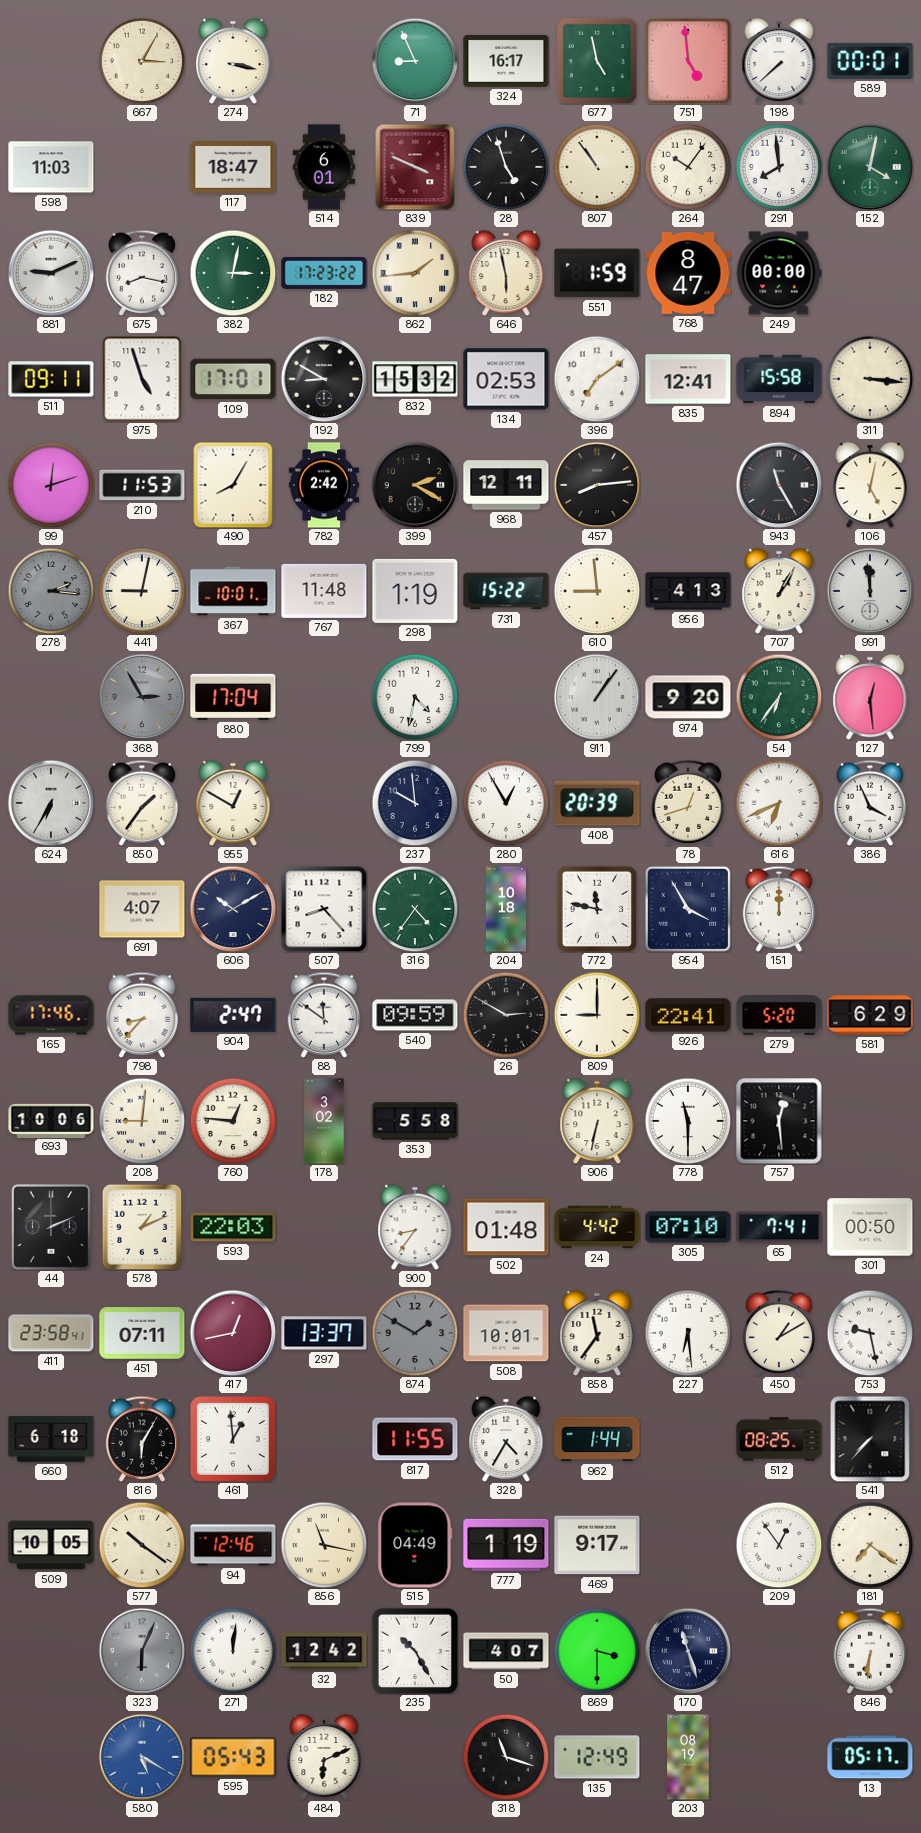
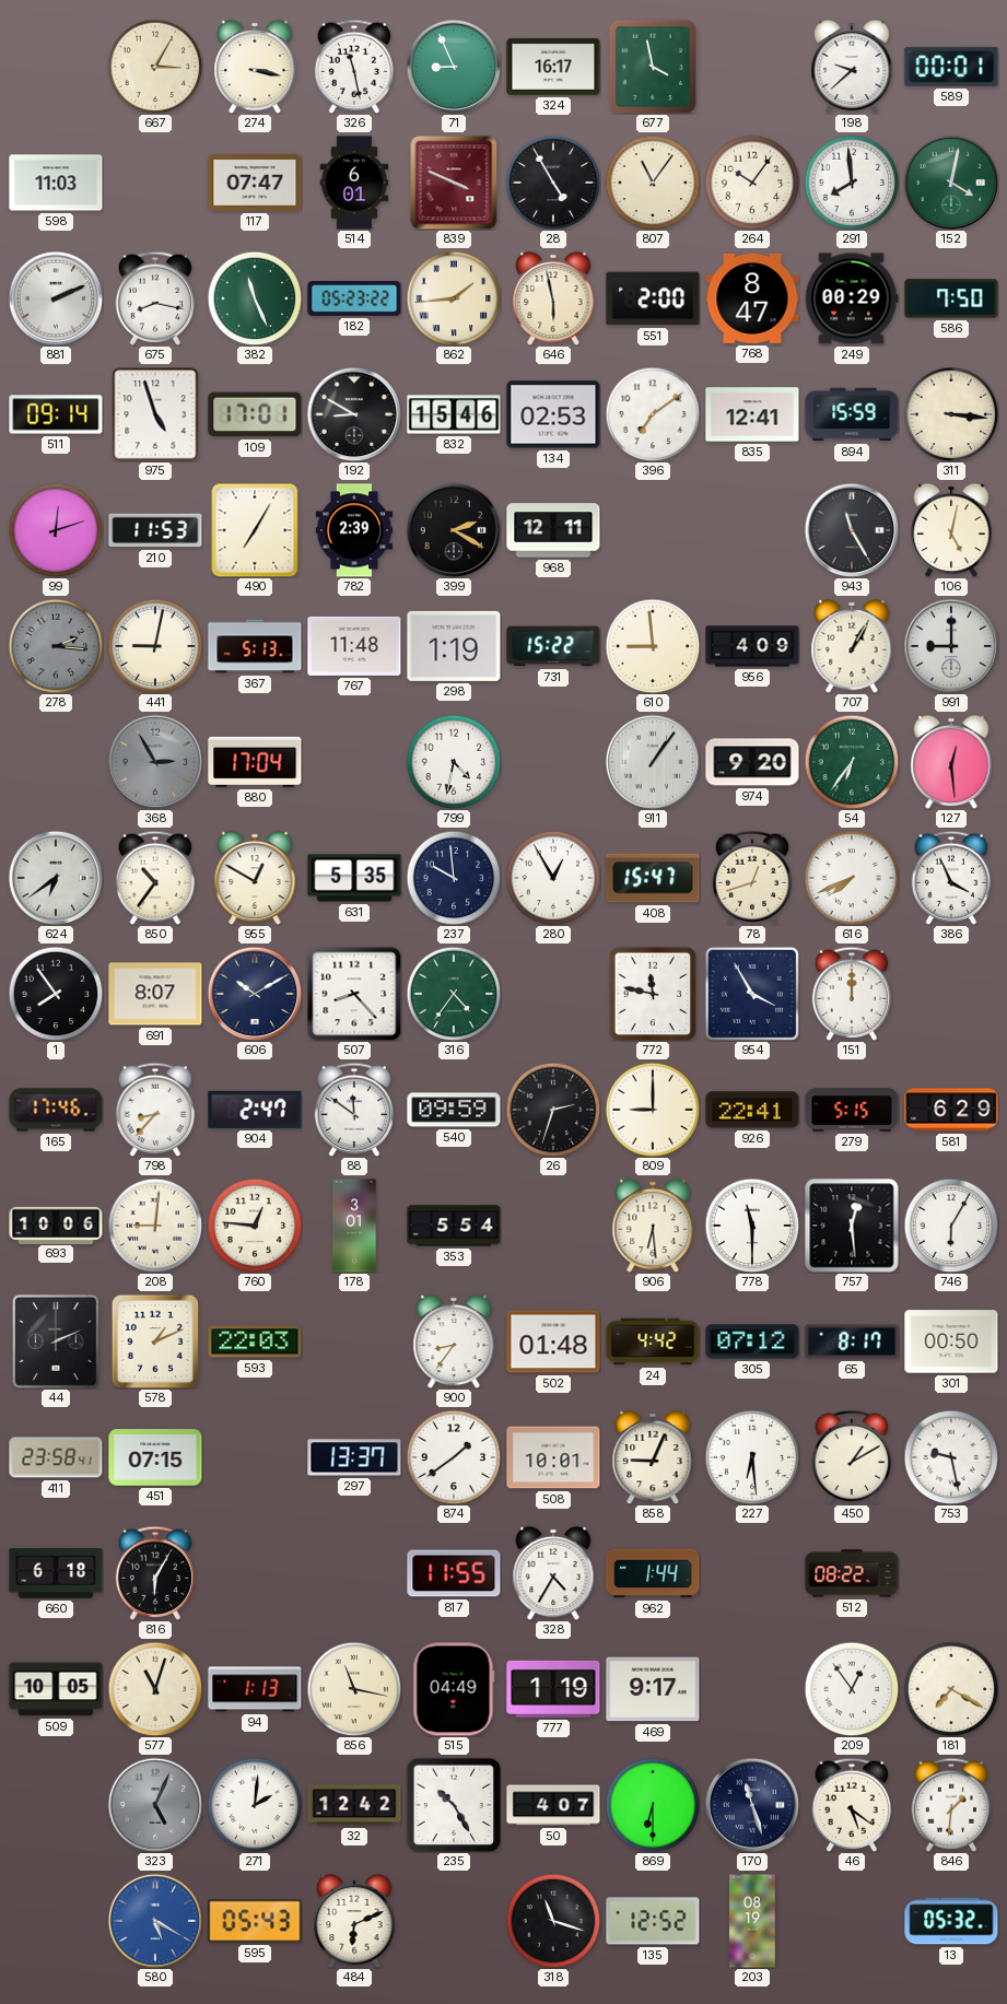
326: none -> 11:28 (354, 67)
677: 4:58 -> 3:58 (652, 66)
751: 4:59 -> none (688, 61)
198: 7:38 -> 9:38 (852, 67)
117: 18:47 -> 07:47 (255, 184)
28: 4:57 -> 4:55 (553, 183)
807: 10:54 -> 11:06 (653, 183)
881: 9:11 -> 2:11 (56, 298)
382: 3:02 -> 11:26 (255, 298)
182: 17:23 -> 05:23 (354, 298)
551: 1:59 -> 2:00 (653, 298)
249: 00:00 -> 00:29 (852, 298)
586: none -> 7:50 (951, 298)
511: 09:11 -> 09:14 (56, 414)
832: 15:32 -> 15:46 (454, 414)
894: 15:58 -> 15:59 (852, 414)
490: 8:05 -> 7:05 (255, 530)
782: 2:42 -> 2:39 (354, 530)
457: 8:14 -> none (597, 485)
367: 10:01 -> 5:13 (255, 646)
956: 4:13 -> 4:09 (752, 646)
991: 11:59 -> 9:00 (951, 646)
624: 6:35 -> 6:39 (56, 878)
850: 1:36 -> 10:36 (155, 878)
631: none -> 5:35 (354, 878)
408: 20:39 -> 15:47 (653, 878)
616: 6:41 -> 7:41 (852, 878)
1: none -> 7:54 (56, 994)
691: 4:07 -> 8:07 (155, 994)
204: 10:18 -> none (506, 909)
26: 2:50 -> 2:33 (553, 1110)
279: 5:20 -> 5:15 (852, 1111)
178: 3:02 -> 3:01 (354, 1226)
353: 5:58 -> 5:54 (454, 1226)
906: 6:32 -> 6:29 (653, 1226)
746: none -> 6:05 (951, 1226)
305: 07:10 -> 07:12 (752, 1341)
65: 7:41 -> 8:17 (852, 1341)
451: 07:11 -> 07:15 (155, 1457)
417: 12:43 -> none (233, 1333)
874: 1:50 -> 1:39 (454, 1457)
874 dial: grey -> white (454, 1457)
858: 11:36 -> 9:04 (653, 1457)
461: 12:59 -> none (234, 1440)
512: 08:25 -> 08:22 (852, 1573)
541: 7:37 -> none (870, 1439)
577: 10:21 -> 11:03 (155, 1689)
94: 12:46 -> 1:13 (255, 1689)
181: 7:21 -> 7:20 (951, 1689)
323: 6:04 -> 5:04 (155, 1805)
271: 12:01 -> 2:01 (255, 1805)
869: 3:30 -> 6:30 (653, 1805)
46: none -> 5:21 (852, 1805)
846: 6:31 -> 1:31 (951, 1805)
135: 12:49 -> 12:52 (653, 1921)
13: 05:17 -> 05:32 (951, 1921)
